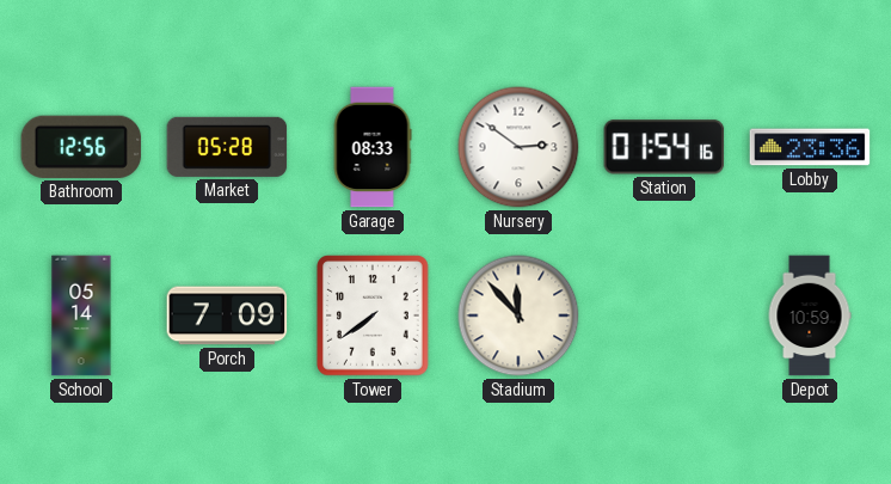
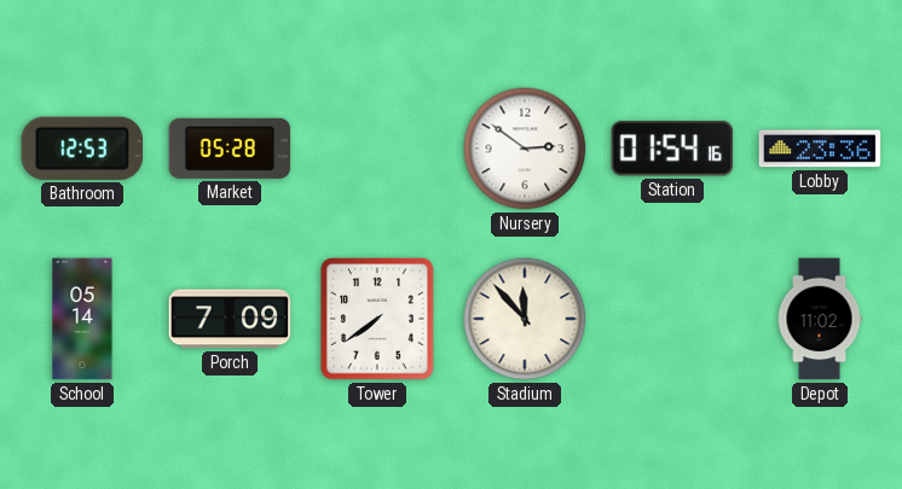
Bathroom: 12:56 -> 12:53 (82, 149)
Garage: 08:33 -> none (373, 147)
Depot: 10:59 -> 11:02 (820, 319)
